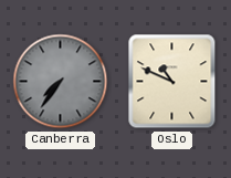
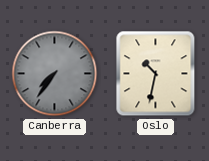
Oslo: 10:49 -> 10:32 (156, 74)
